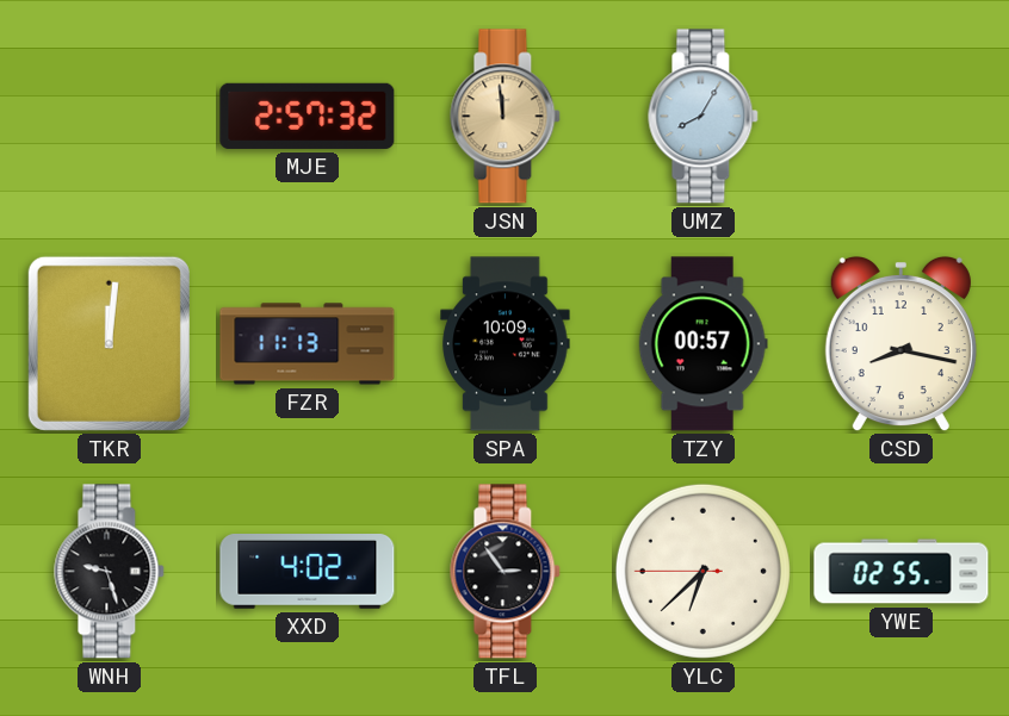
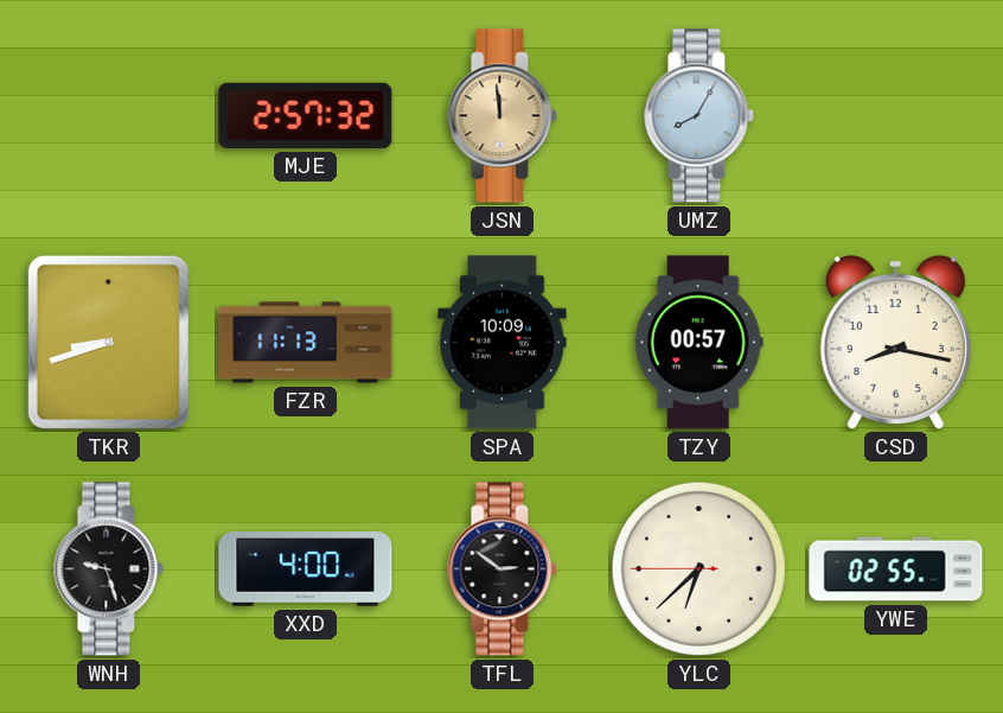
TKR: 12:01 -> 8:42 (108, 342)
XXD: 4:02 -> 4:00 (306, 569)
TFL: 2:54 -> 2:51 (503, 569)
